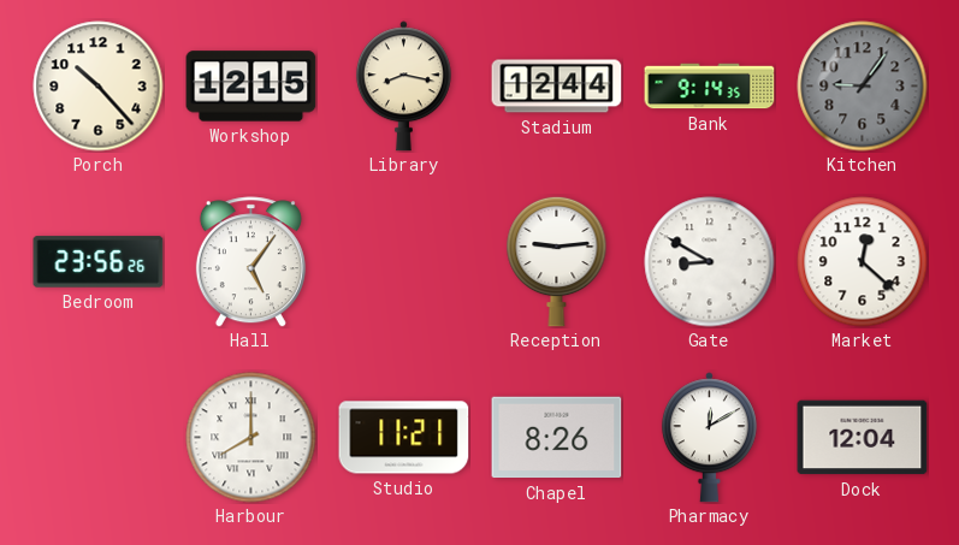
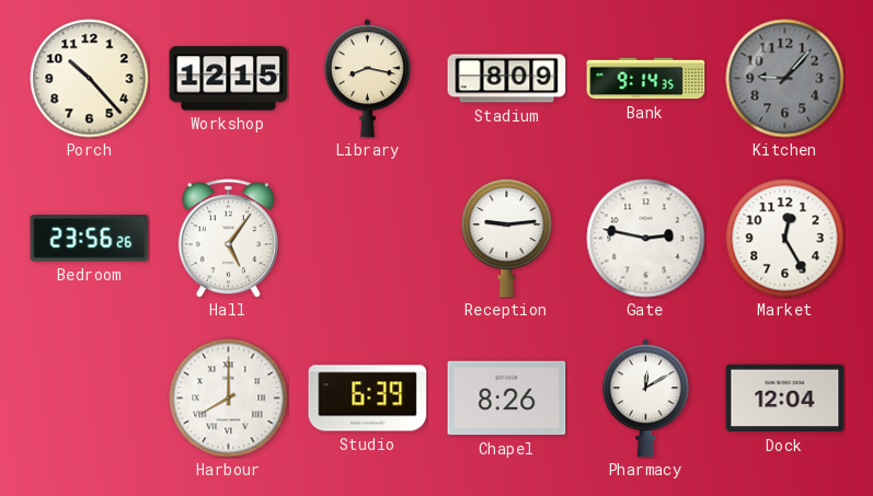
Stadium: 12:44 -> 8:09 (507, 79)
Kitchen: 9:06 -> 9:07 (785, 79)
Gate: 8:50 -> 2:47 (646, 239)
Market: 12:22 -> 12:25 (785, 239)
Studio: 11:21 -> 6:39 (368, 399)
